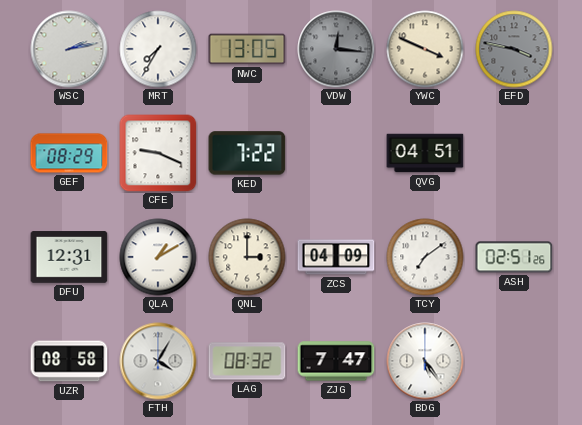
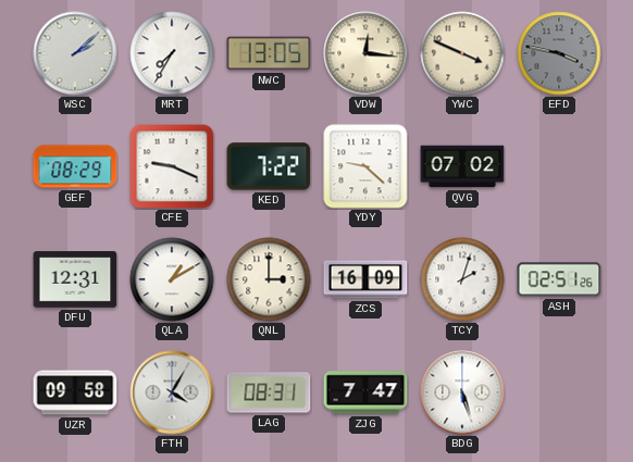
WSC: 2:13 -> 2:08 (75, 53)
VDW dial: grey -> cream (365, 53)
YDY: none -> 9:22 (365, 166)
QVG: 04:51 -> 07:02 (462, 166)
ZCS: 04:09 -> 16:09 (365, 279)
TCY: 7:09 -> 2:03 (462, 279)
UZR: 08:58 -> 09:58 (75, 392)
LAG: 08:32 -> 08:31 (269, 392)
BDG: 5:24 -> 5:27 (462, 392)
